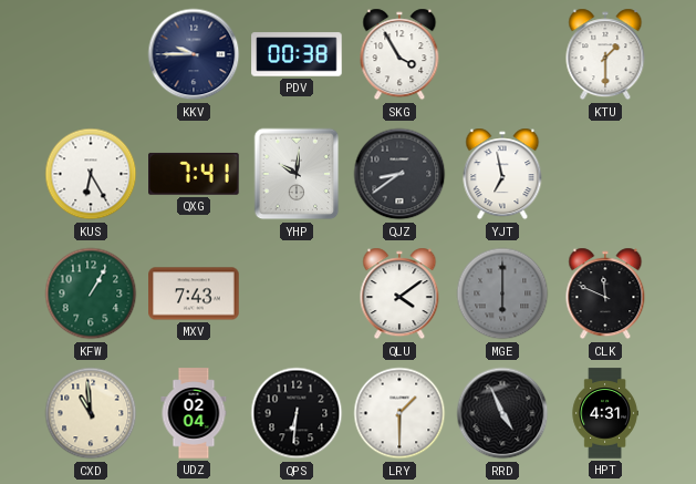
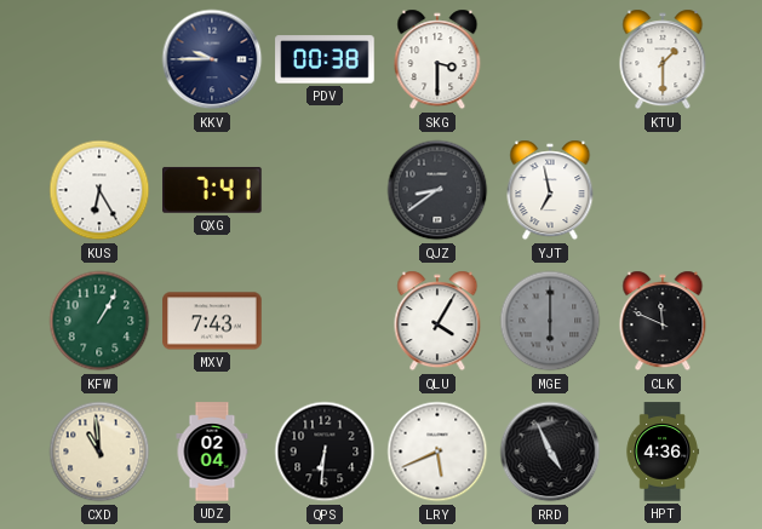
SKG: 3:55 -> 3:30 (437, 59)
YHP: 10:01 -> none (297, 174)
QLU: 4:09 -> 4:05 (437, 321)
LRY: 1:30 -> 5:41 (437, 452)
HPT: 4:31 -> 4:36 (663, 452)
